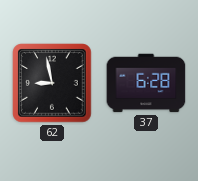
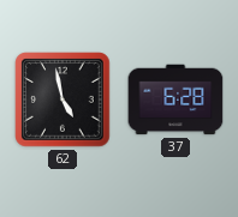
62: 8:58 -> 4:58 (63, 100)
